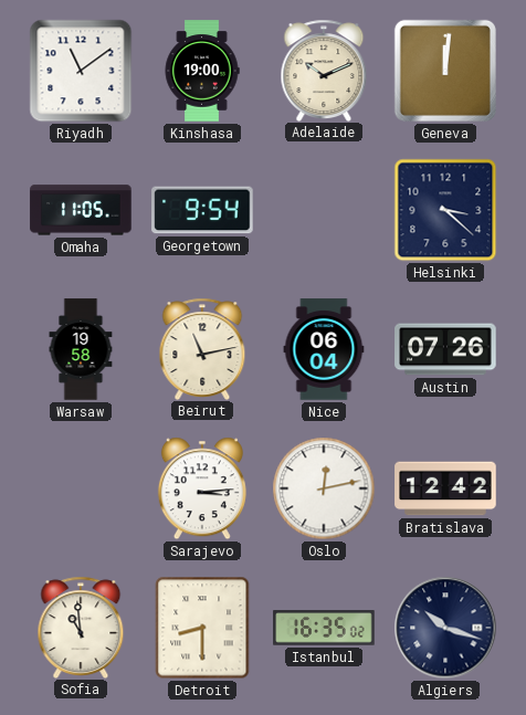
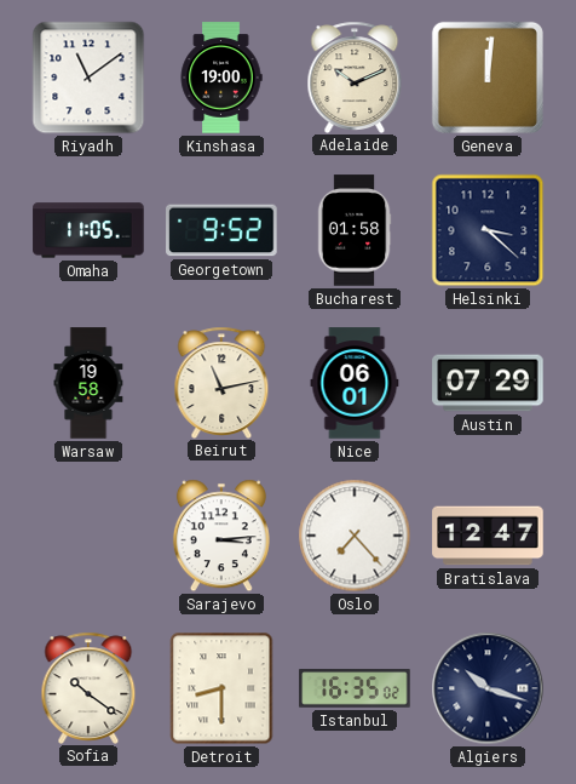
Georgetown: 9:54 -> 9:52 (221, 230)
Bucharest: none -> 01:58 (355, 230)
Nice: 06:04 -> 06:01 (355, 383)
Austin: 07:26 -> 07:29 (488, 383)
Oslo: 12:13 -> 7:23 (355, 536)
Bratislava: 12:42 -> 12:47 (488, 536)
Sofia: 10:59 -> 10:21 (88, 687)
